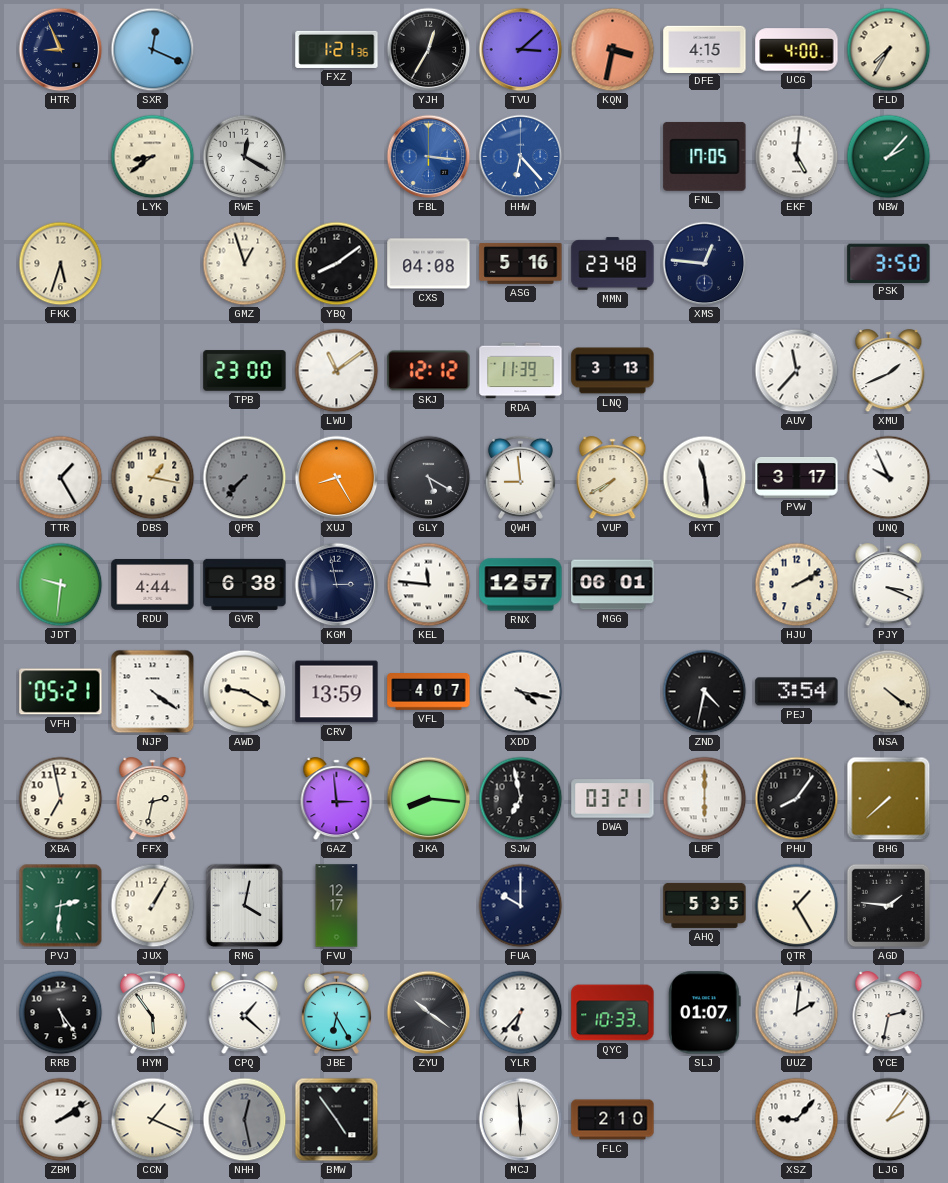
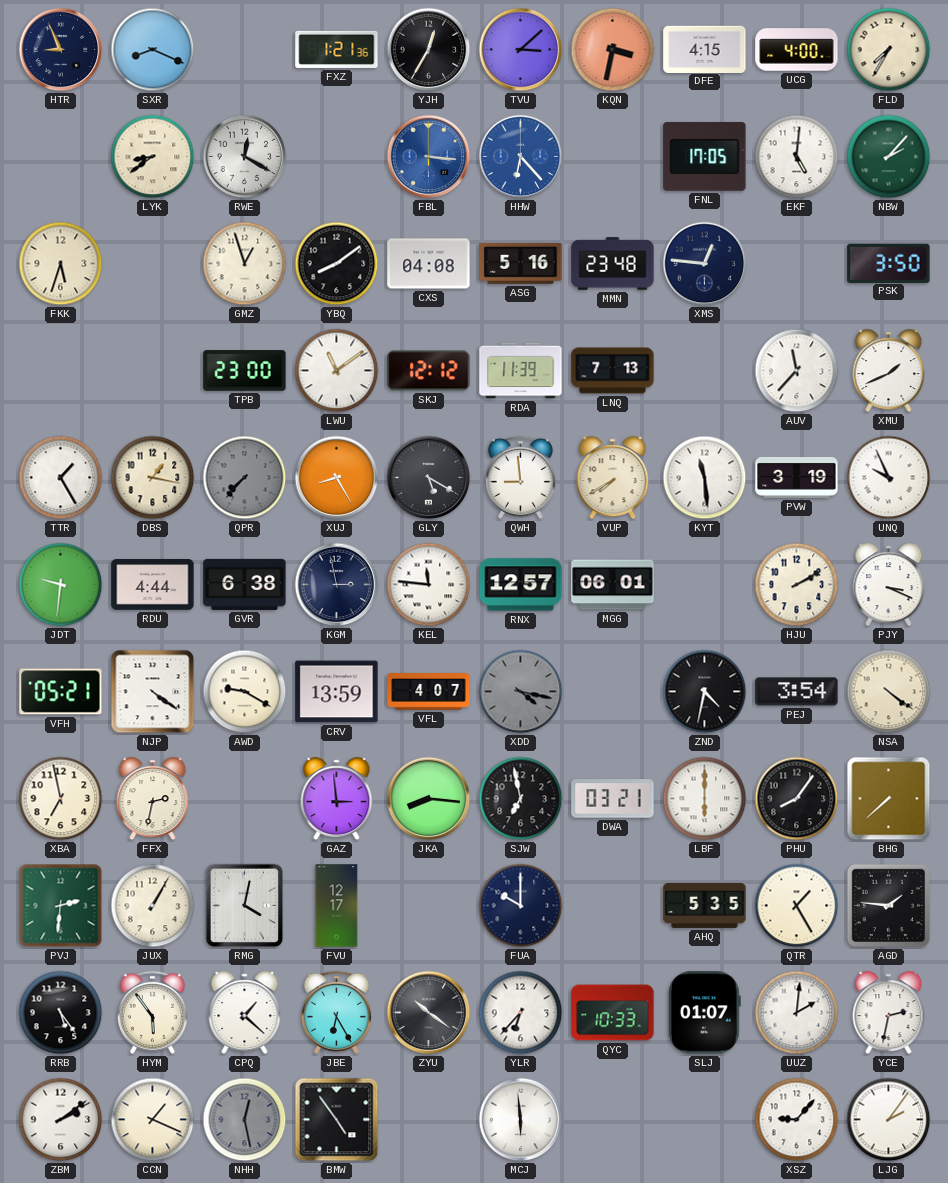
SXR: 12:19 -> 8:19 (153, 50)
LNQ: 3:13 -> 7:13 (613, 371)
PVW: 3:17 -> 3:19 (797, 477)
XDD dial: white -> grey (521, 692)
FLC: 2:10 -> none (613, 1120)
